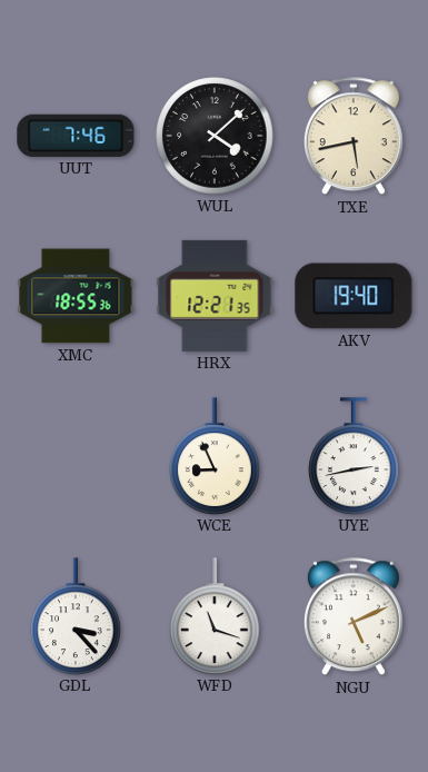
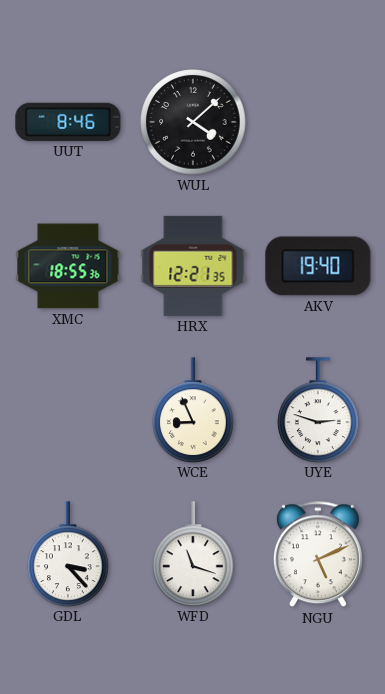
UUT: 7:46 -> 8:46 (68, 122)
TXE: 5:43 -> none (354, 137)
UYE: 2:43 -> 2:48 (318, 410)
